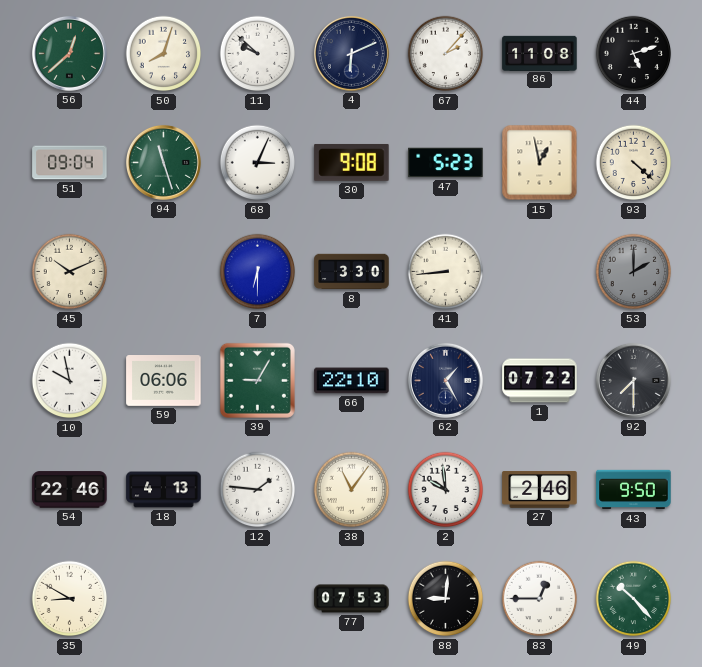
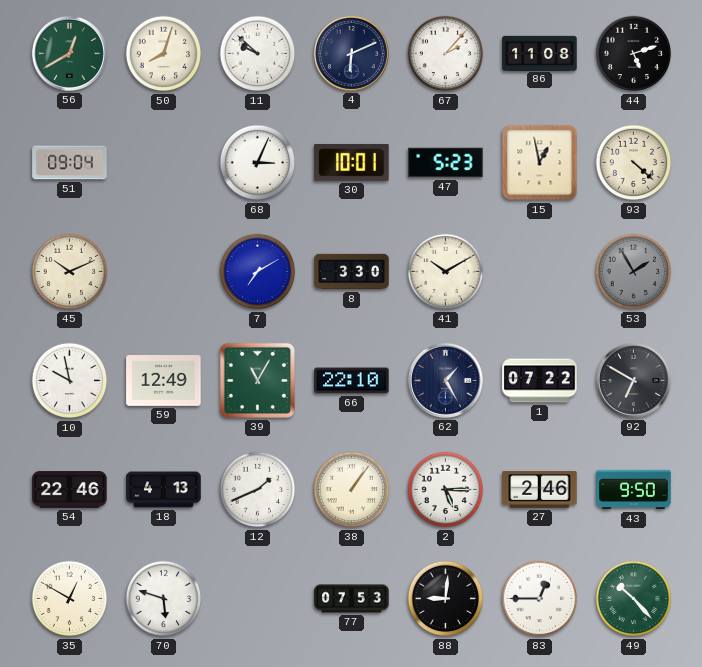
56: 12:38 -> 12:40 (69, 53)
94: 11:27 -> none (163, 162)
30: 9:08 -> 10:01 (352, 162)
7: 6:30 -> 7:10 (258, 272)
41: 8:44 -> 10:10 (446, 272)
53: 2:00 -> 1:55 (634, 272)
59: 06:06 -> 12:49 (164, 381)
39: 9:05 -> 11:05 (257, 380)
92: 7:30 -> 6:50 (633, 380)
12: 1:46 -> 1:41 (258, 490)
38: 11:06 -> 1:06 (352, 490)
2: 9:59 -> 5:15 (446, 490)
35: 8:50 -> 12:50 (70, 599)
70: none -> 5:48 (164, 599)
